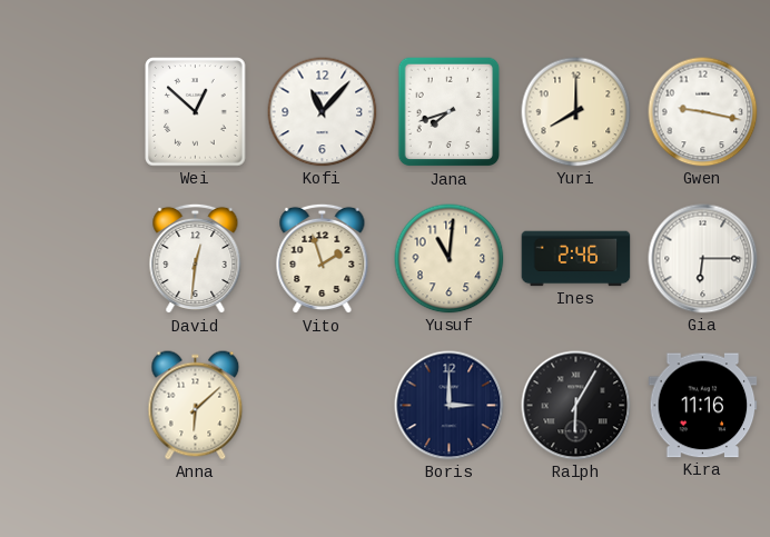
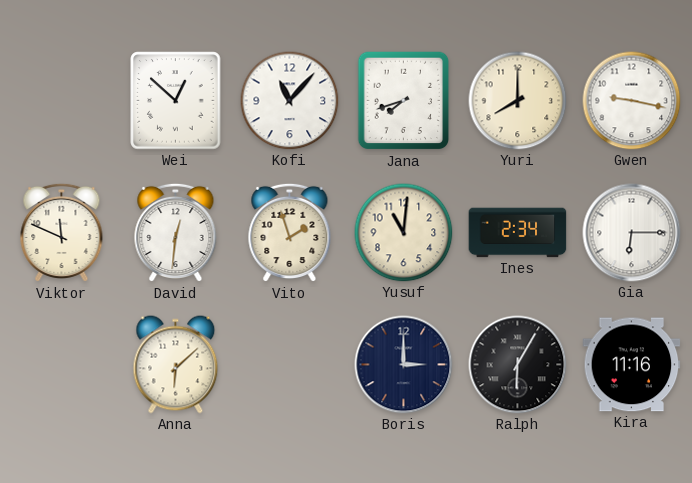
Viktor: none -> 11:49 (62, 233)
Ines: 2:46 -> 2:34 (518, 233)
